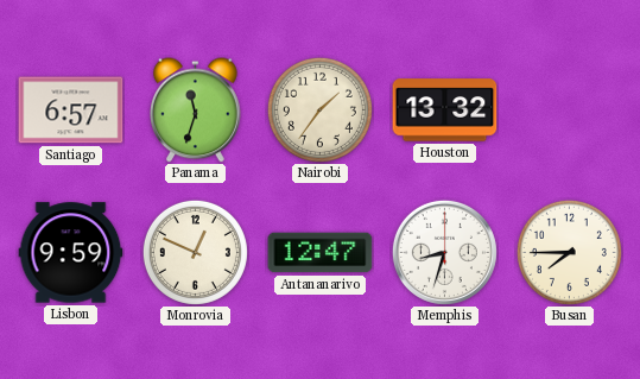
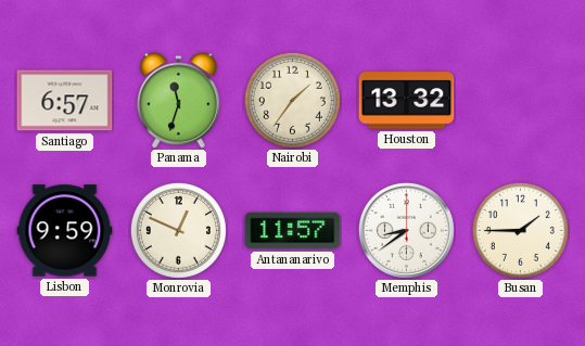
Antananarivo: 12:47 -> 11:57 (293, 231)
Memphis: 8:33 -> 8:39 (406, 230)
Busan: 7:45 -> 1:45 (520, 230)
